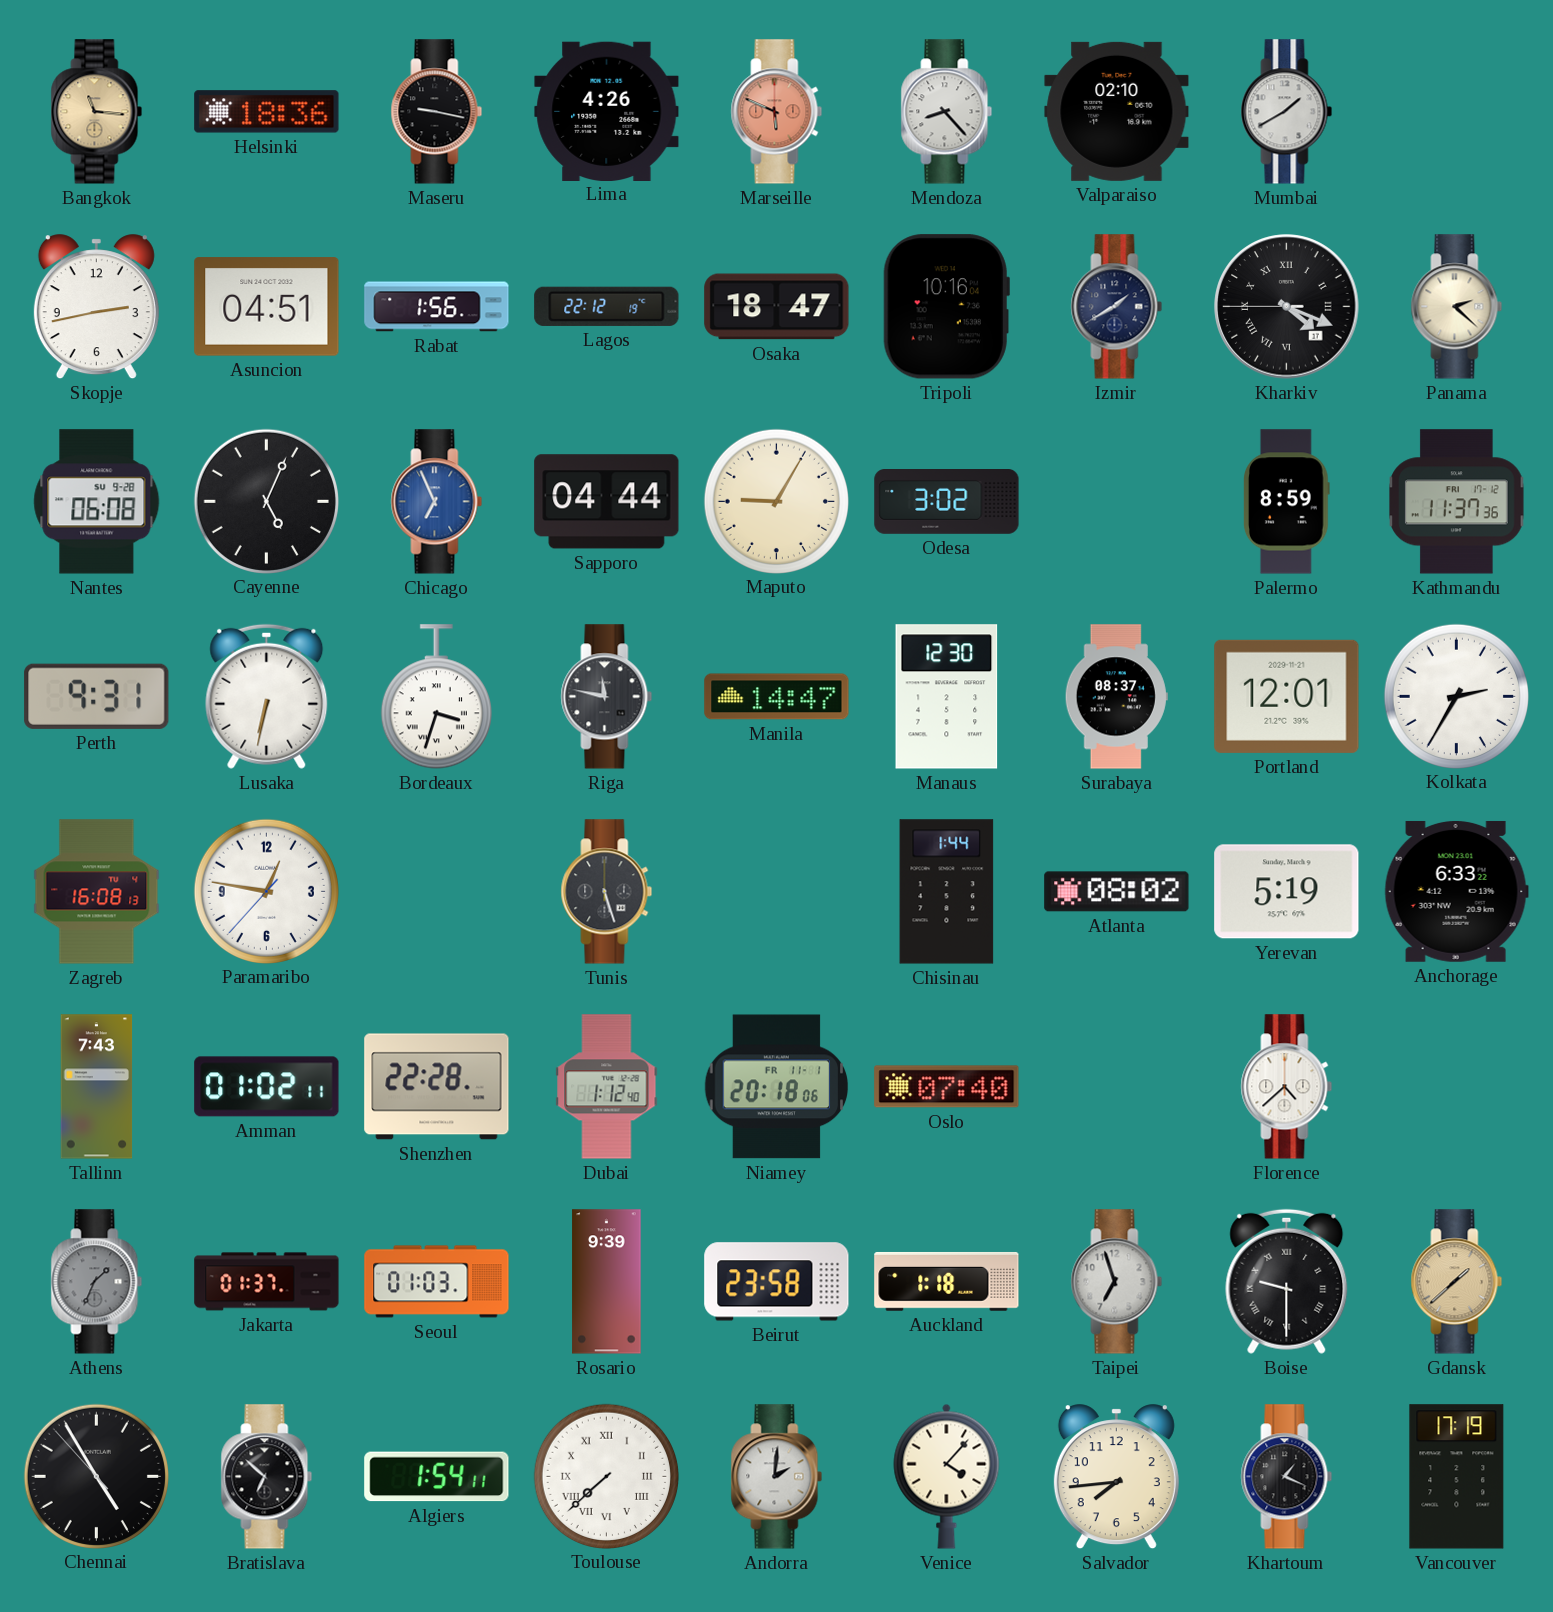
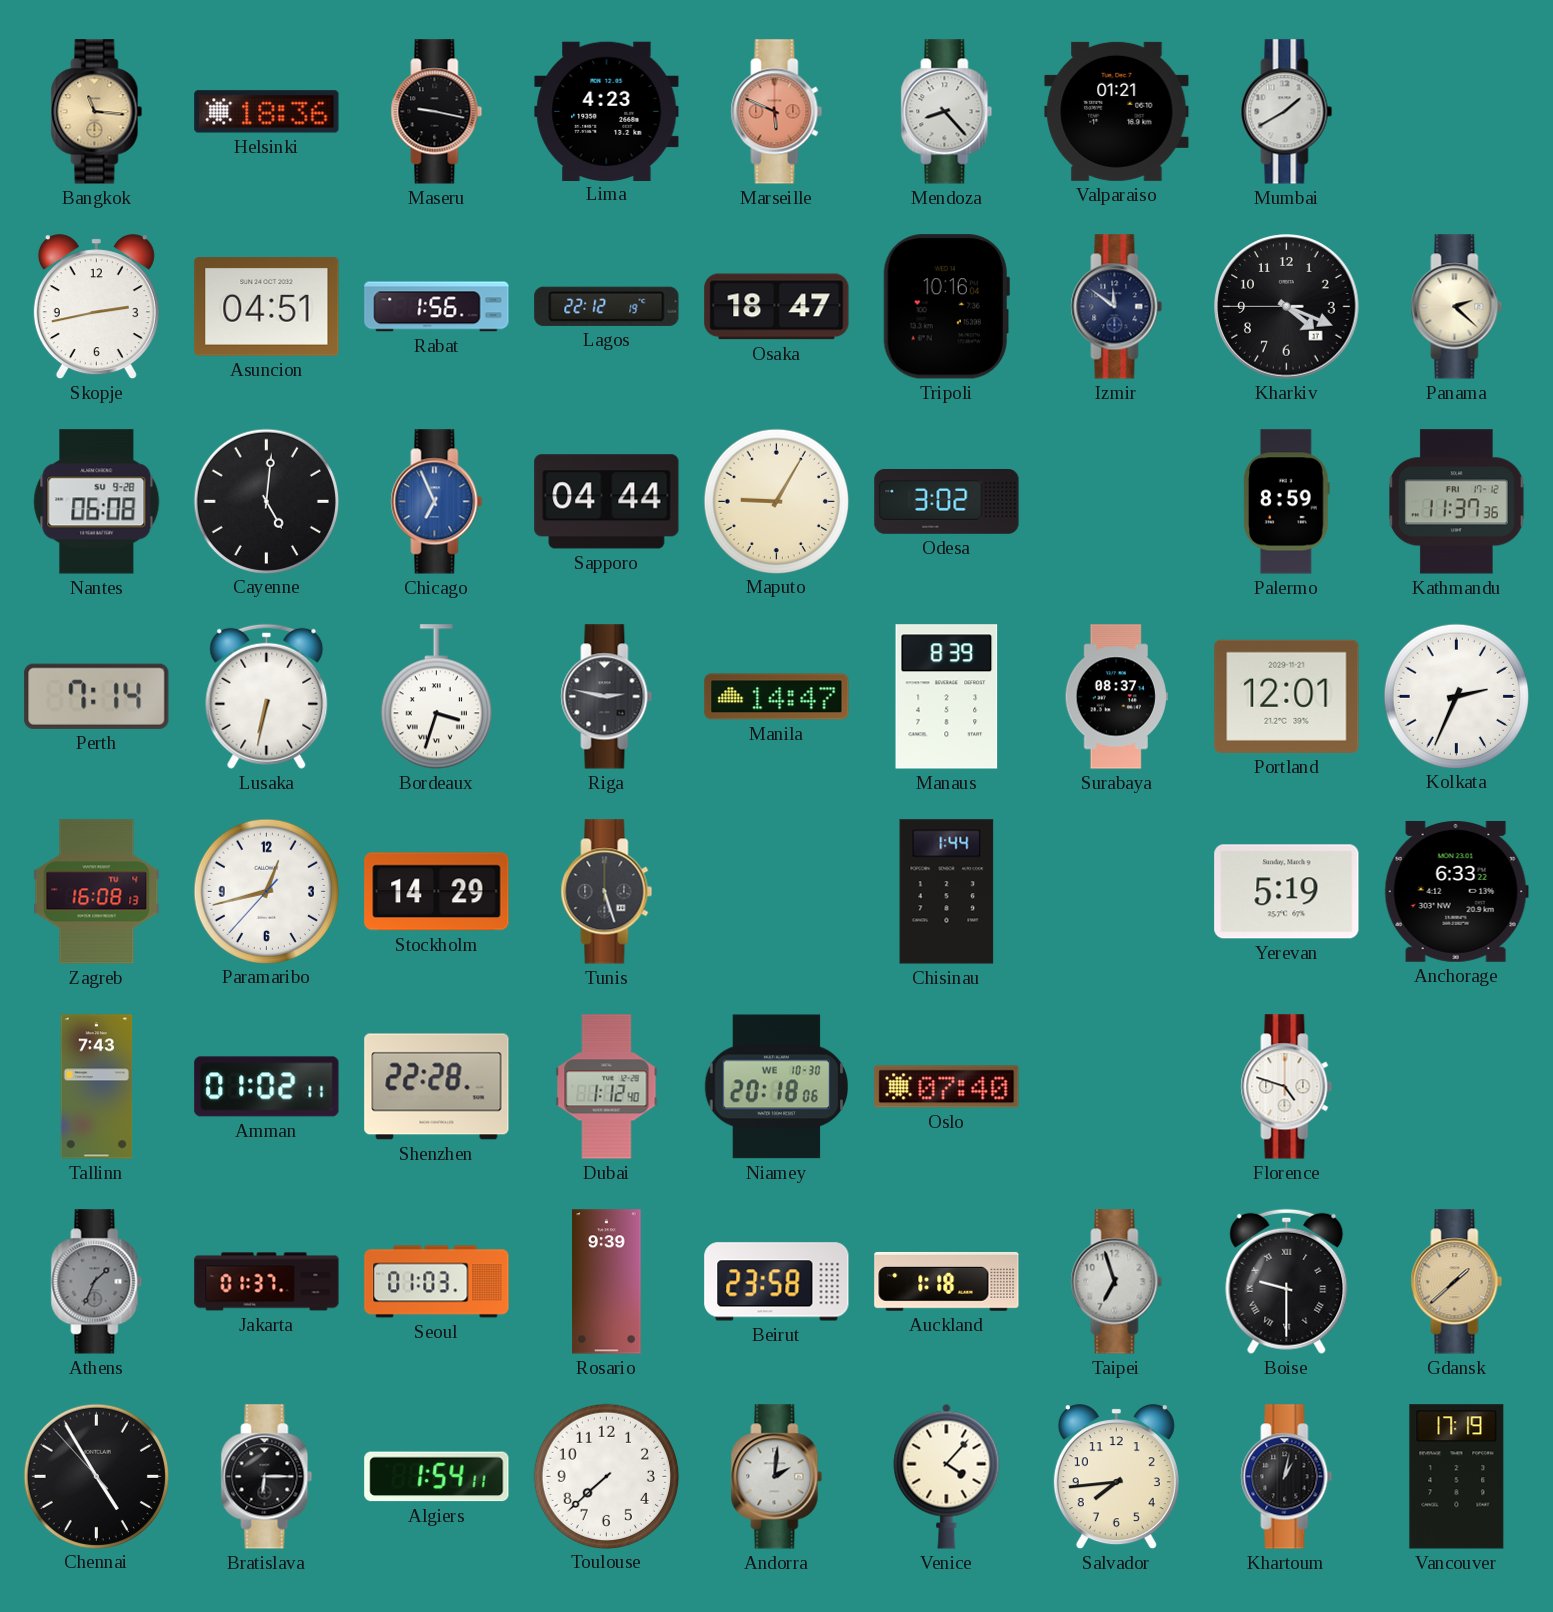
Lima: 4:26 -> 4:23 (607, 111)
Valparaiso: 02:10 -> 01:21 (1117, 111)
Izmir: 1:40 -> 11:51 (1117, 307)
Kharkiv numerals: Roman -> Arabic (1287, 307)
Cayenne: 5:04 -> 5:01 (266, 501)
Perth: 9:31 -> 7:14 (97, 696)
Riga: 11:47 -> 2:47 (607, 697)
Manaus: 12:30 -> 8:39 (947, 697)
Kolkata: 2:35 -> 2:34 (1456, 696)
Paramaribo: 12:46 -> 12:42 (266, 891)
Stockholm: none -> 14:29 (437, 892)
Atlanta: 08:02 -> none (1117, 892)
Niamey date: FR 11-1 -> WE 10-30 (777, 1087)
Florence: 4:38 -> 4:48 (1287, 1087)
Bratislava: 6:52 -> 6:15 (267, 1477)
Toulouse numerals: Roman -> Arabic (606, 1476)
Khartoum: 1:19 -> 1:02 (1287, 1477)
